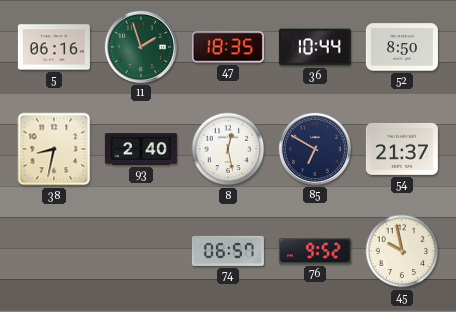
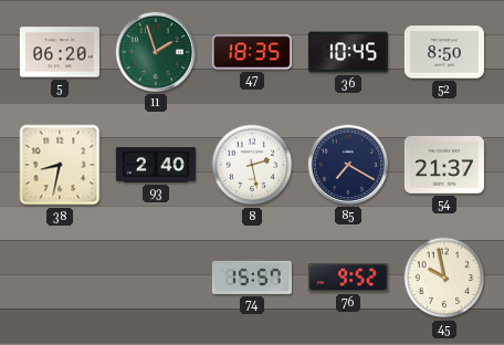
5: 06:16 -> 06:20 (60, 52)
36: 10:44 -> 10:45 (348, 52)
8: 12:28 -> 2:28 (252, 165)
85: 6:50 -> 7:20 (348, 165)
74: 06:57 -> 15:57 (252, 278)
